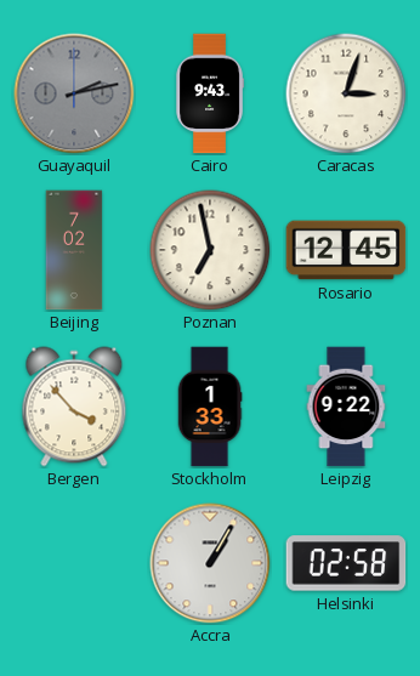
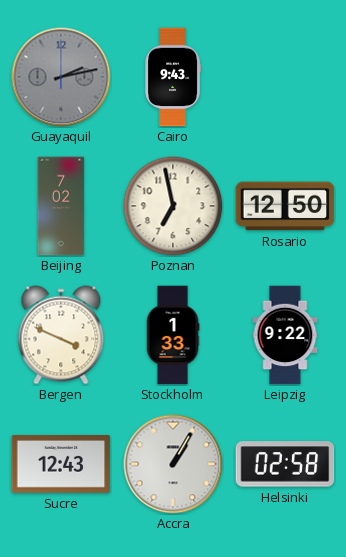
Caracas: 3:03 -> none (346, 93)
Rosario: 12:45 -> 12:50 (285, 206)
Bergen: 3:53 -> 3:49 (61, 335)
Sucre: none -> 12:43 (61, 464)
